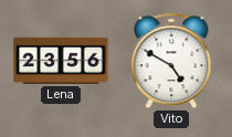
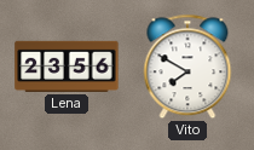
Vito: 4:50 -> 7:50 (187, 67)
